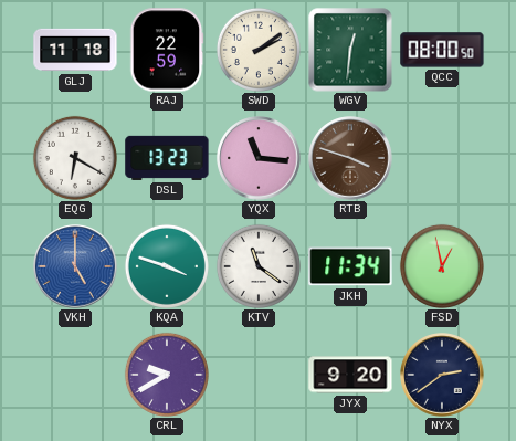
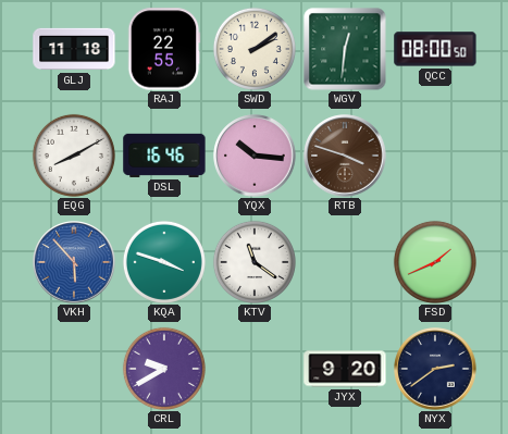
RAJ: 22:59 -> 22:55 (164, 49)
EQG: 6:20 -> 8:10 (74, 156)
DSL: 13:23 -> 16:46 (164, 156)
YQX: 11:16 -> 10:16 (255, 156)
VKH: 5:00 -> 5:53 (74, 262)
JKH: 11:34 -> none (350, 266)
FSD: 12:58 -> 1:41 (435, 262)
